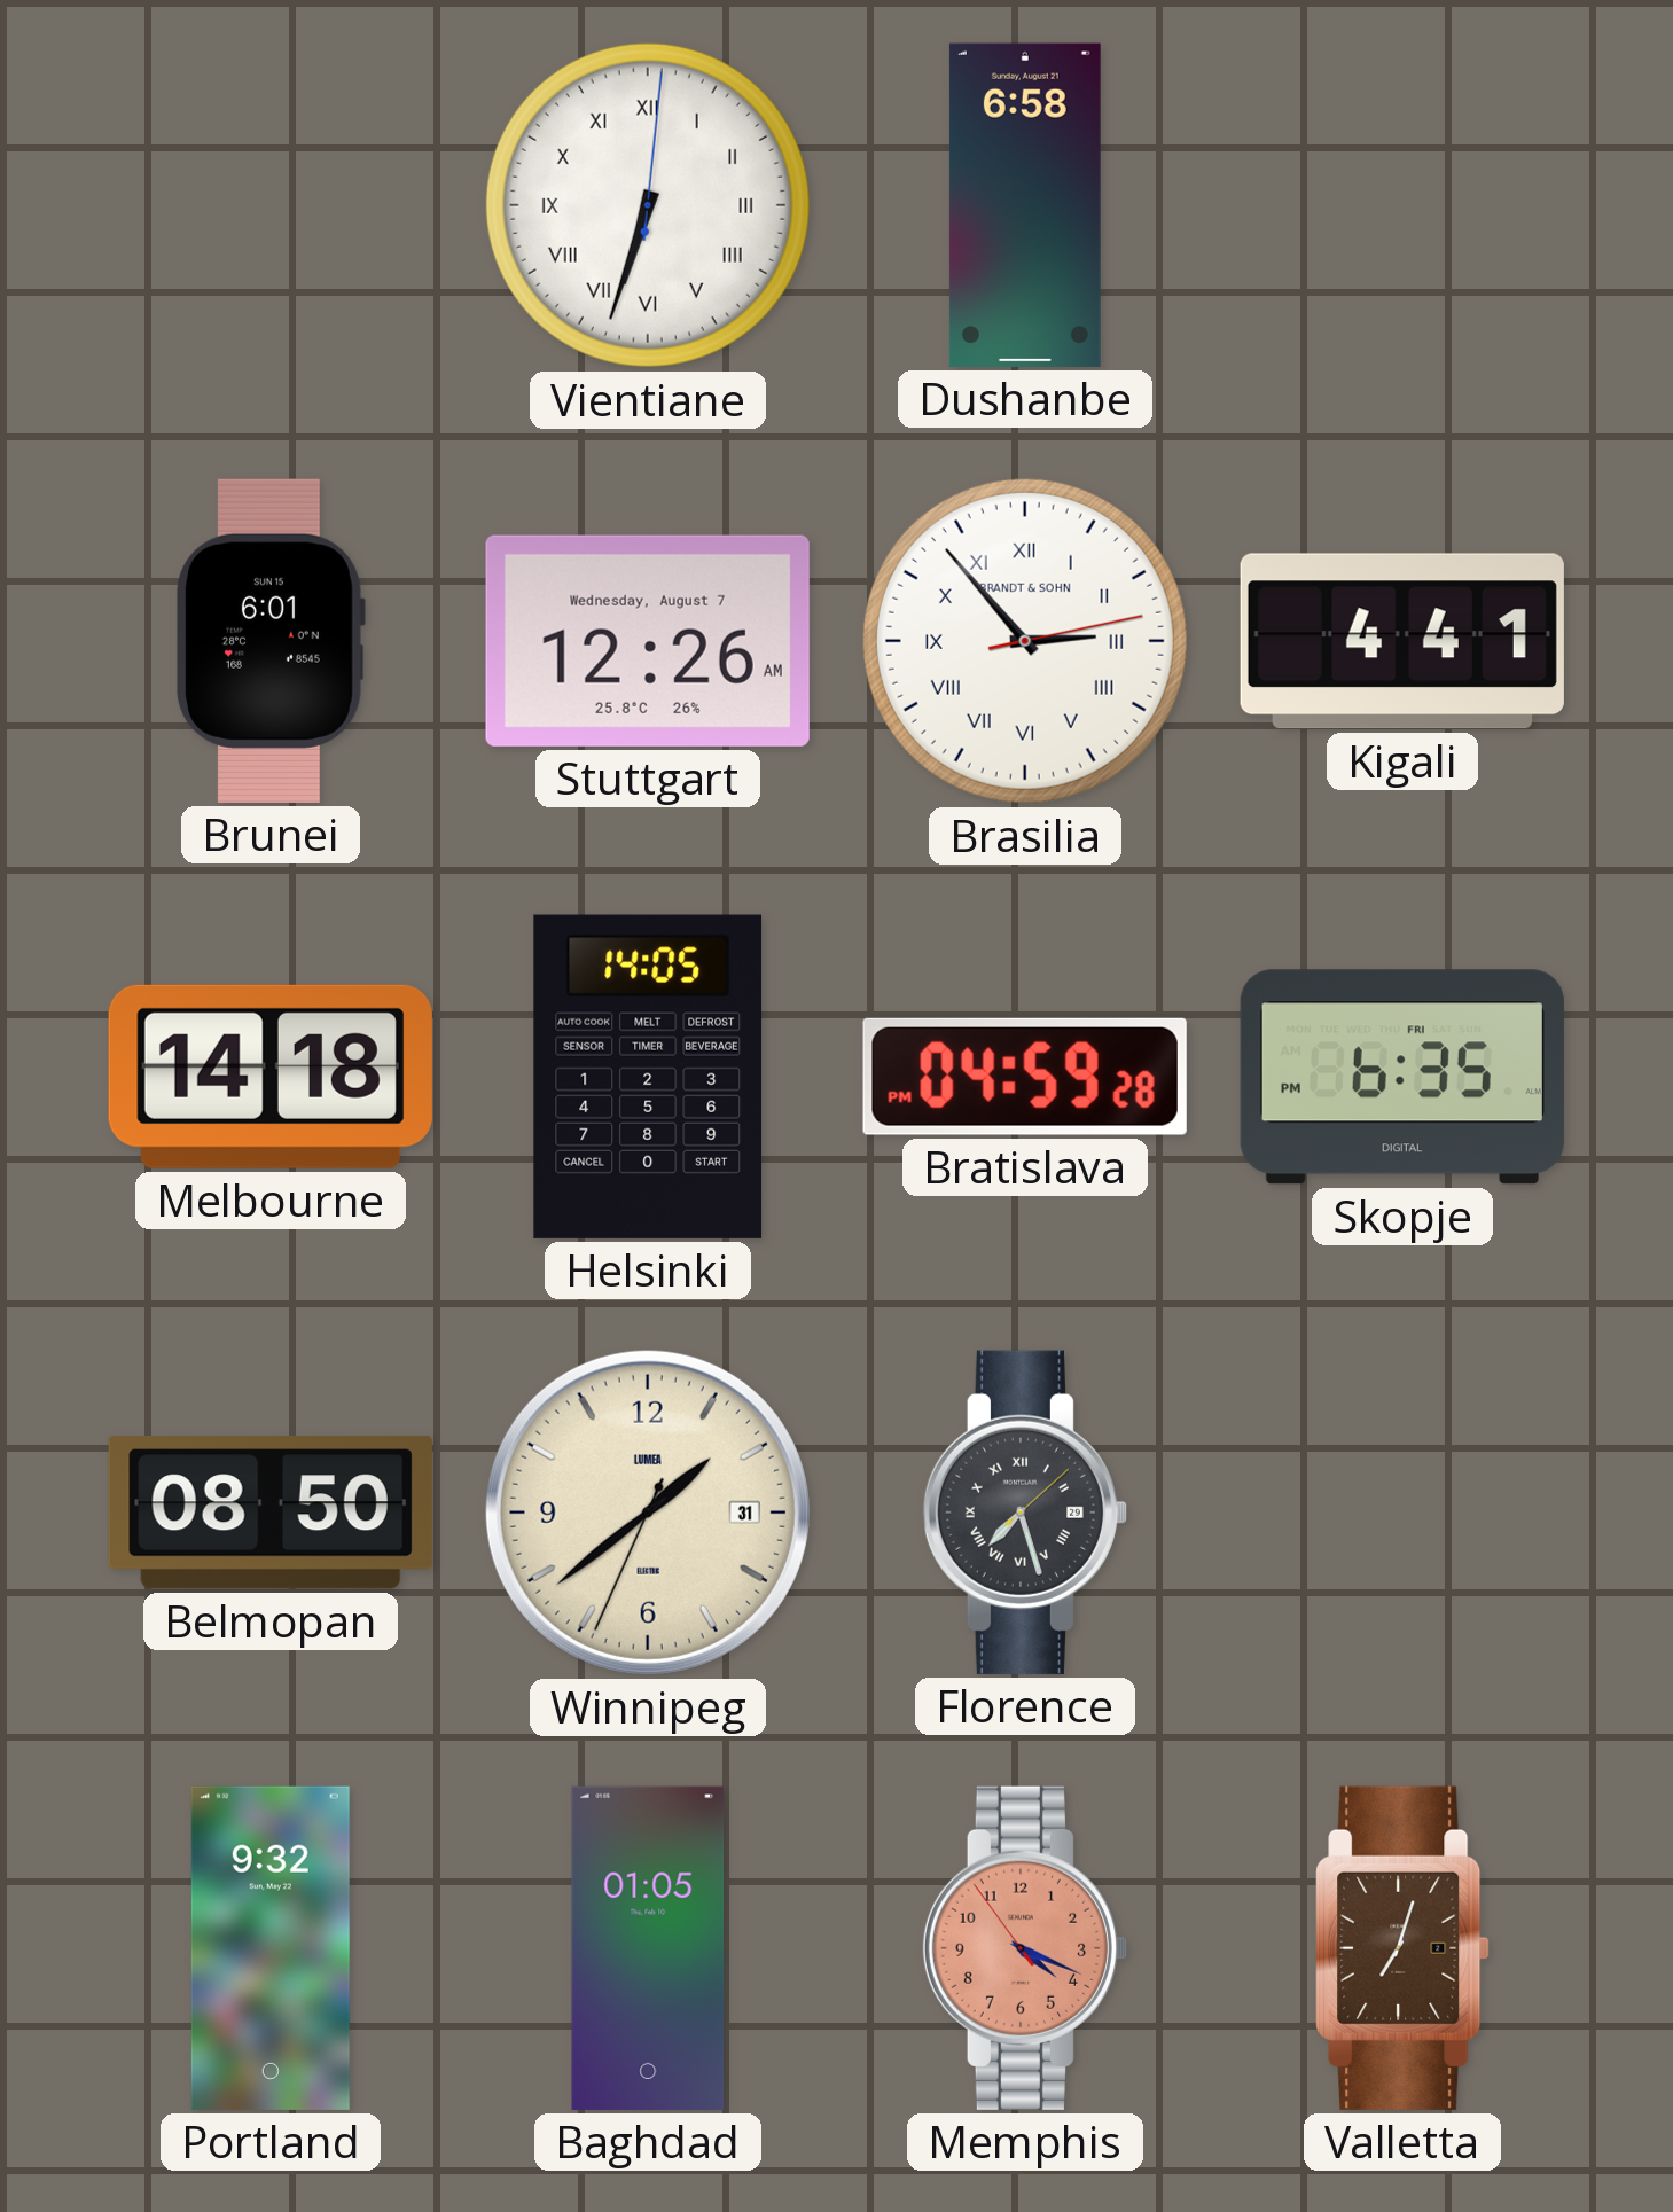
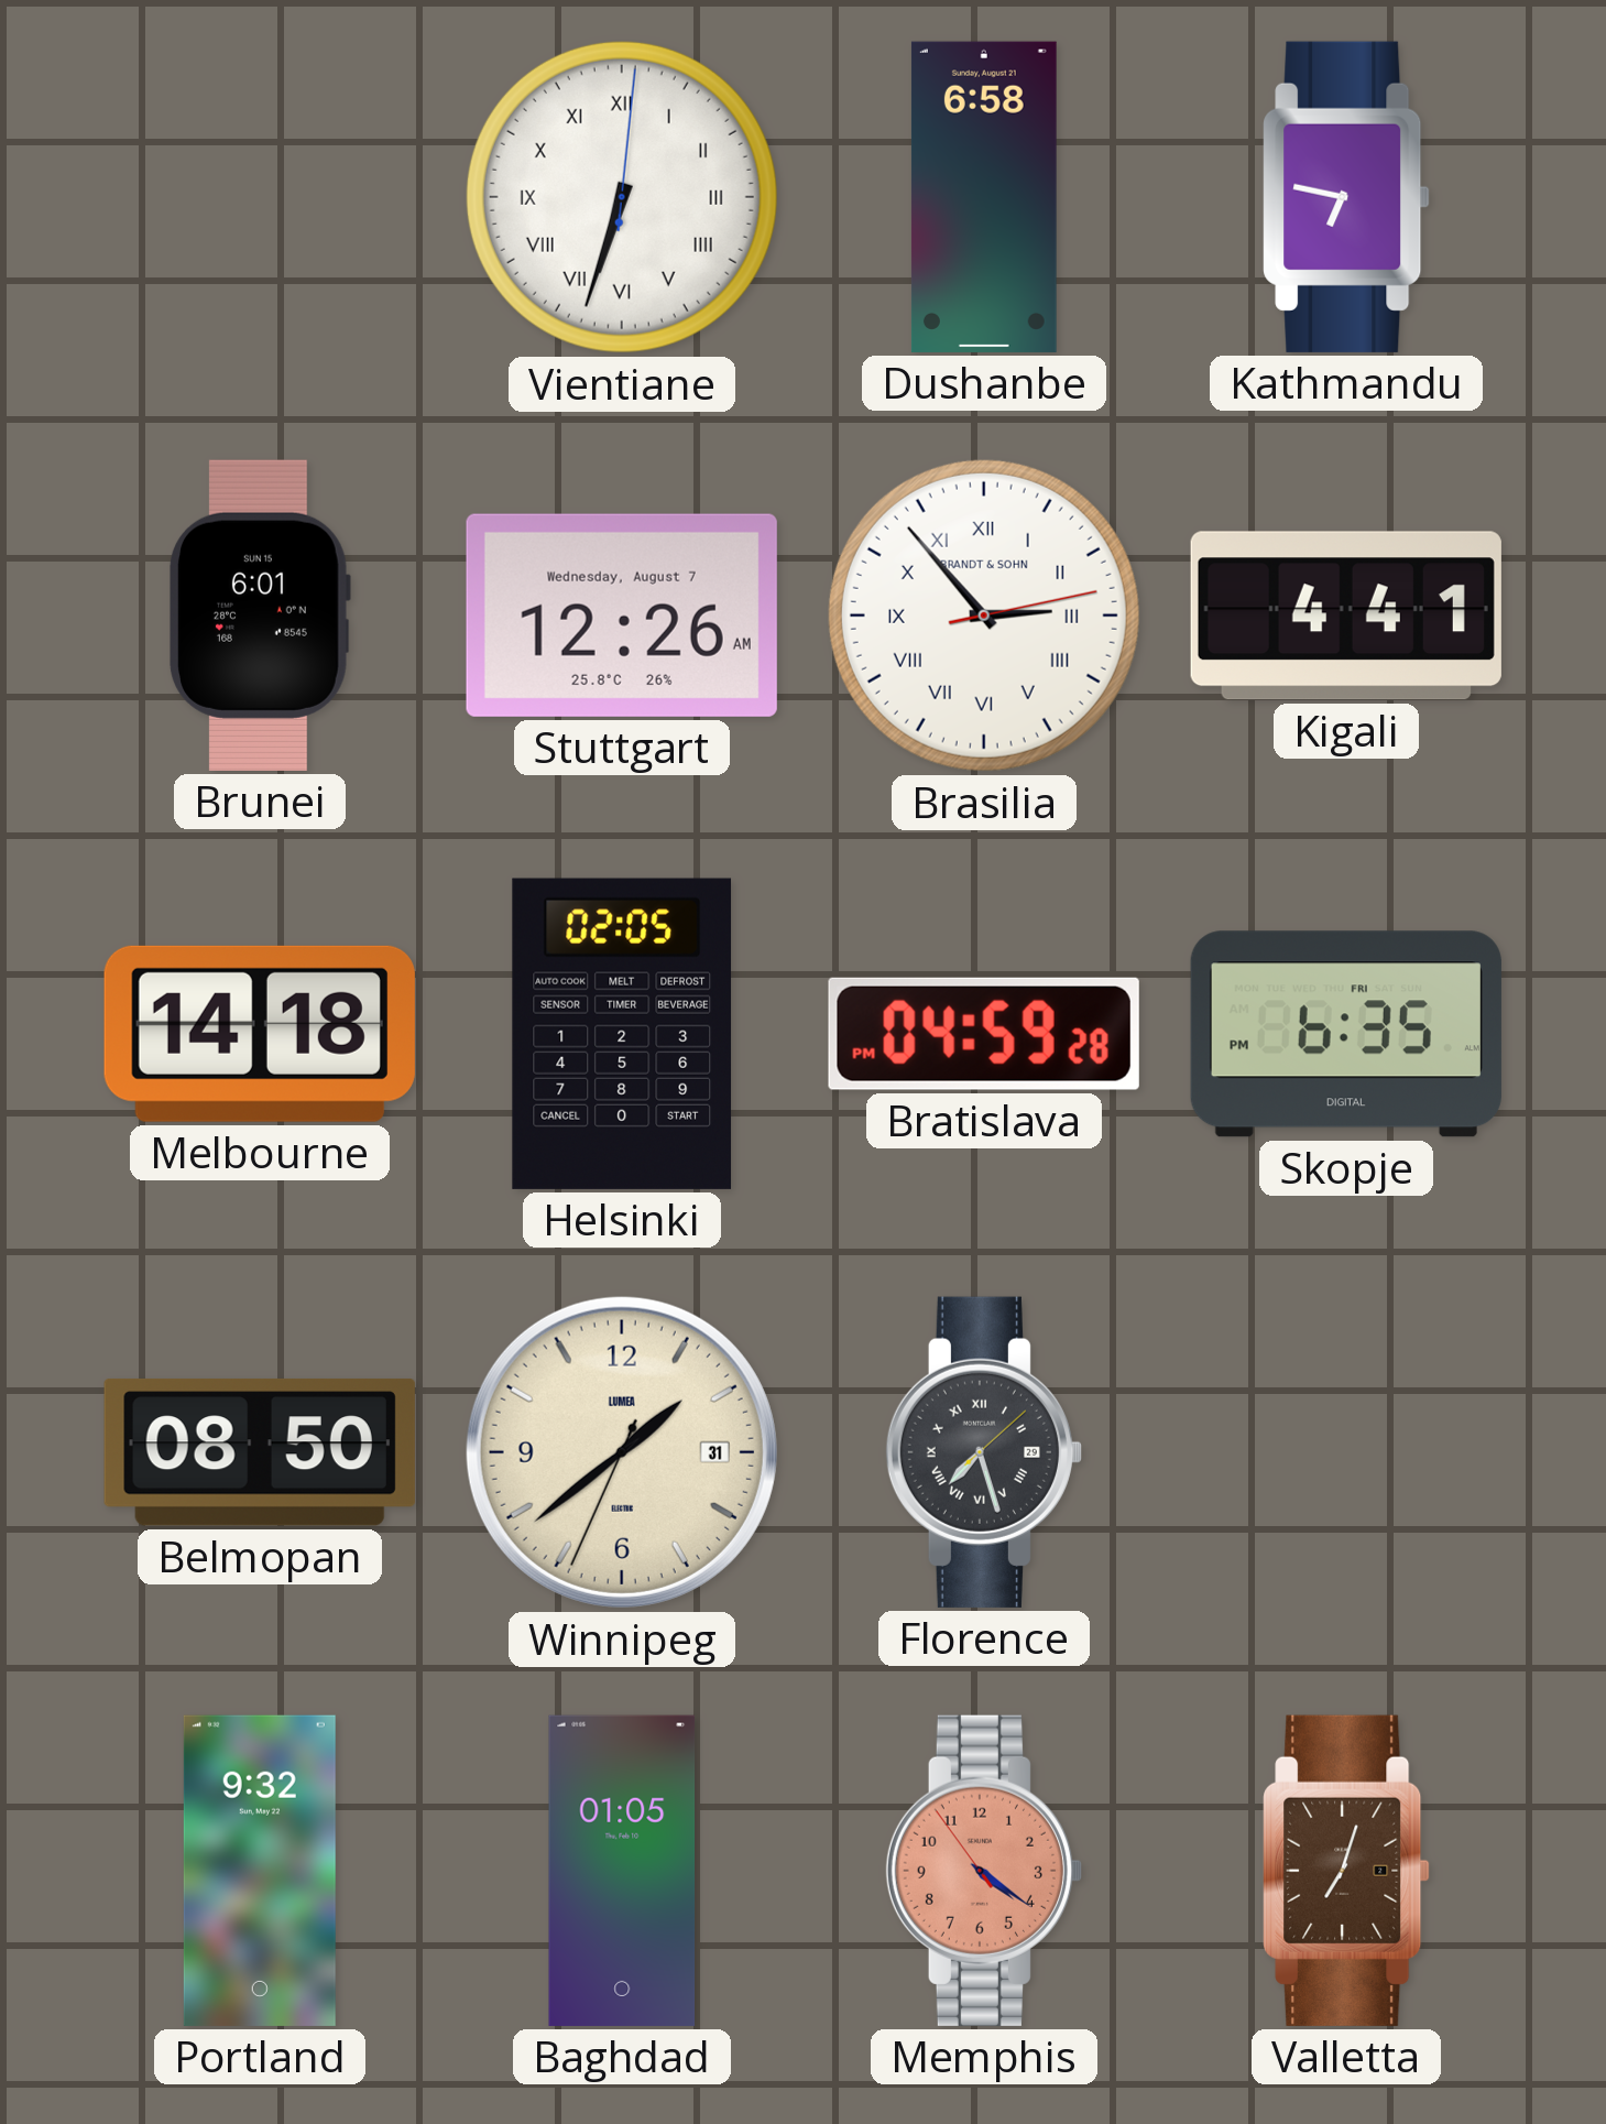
Kathmandu: none -> 6:47 (1346, 197)
Helsinki: 14:05 -> 02:05 (622, 1034)
Memphis: 4:18 -> 4:20 (984, 1871)
